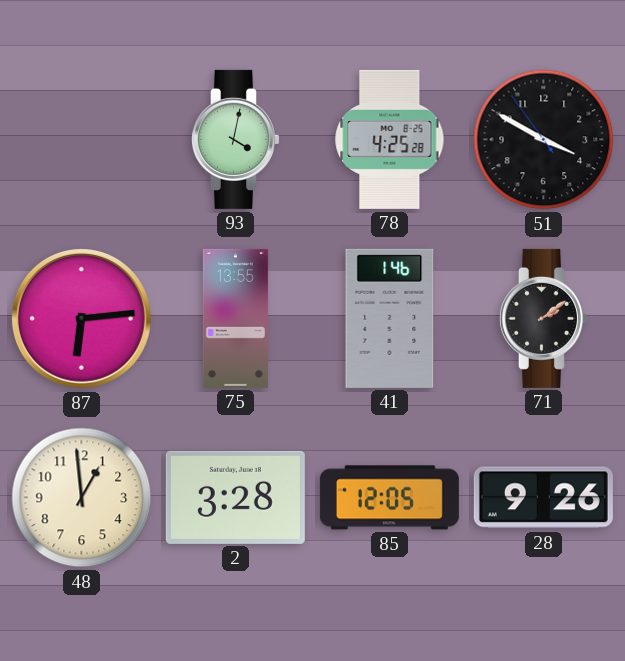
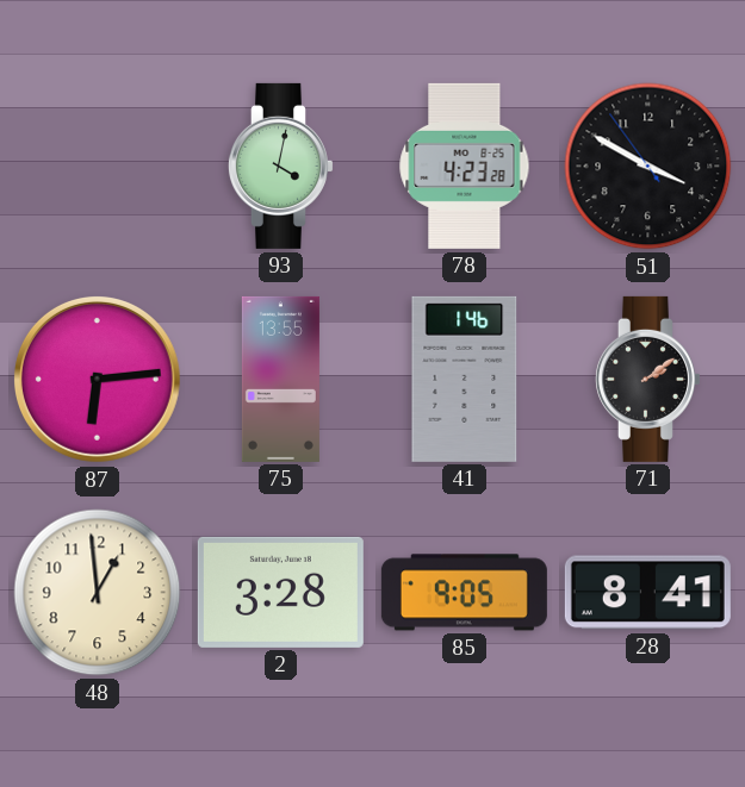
78: 4:25 -> 4:23 (465, 165)
85: 12:05 -> 9:05 (464, 593)
28: 9:26 -> 8:41 (647, 593)
